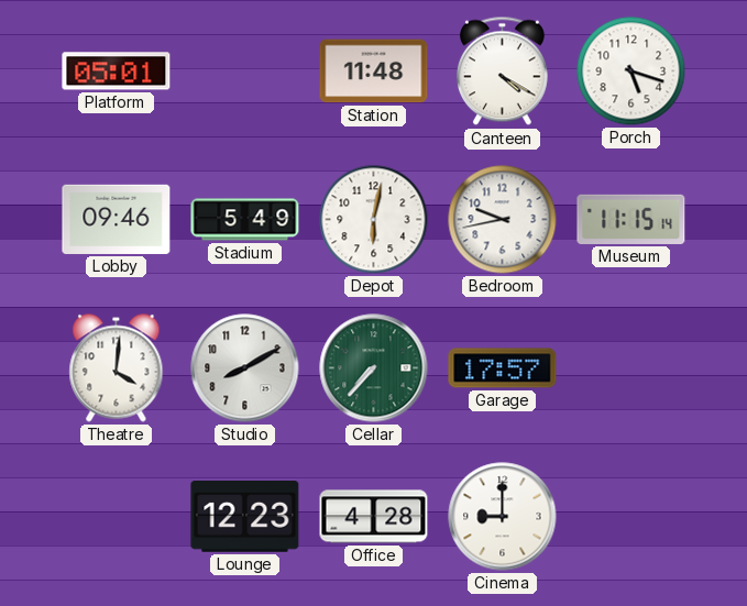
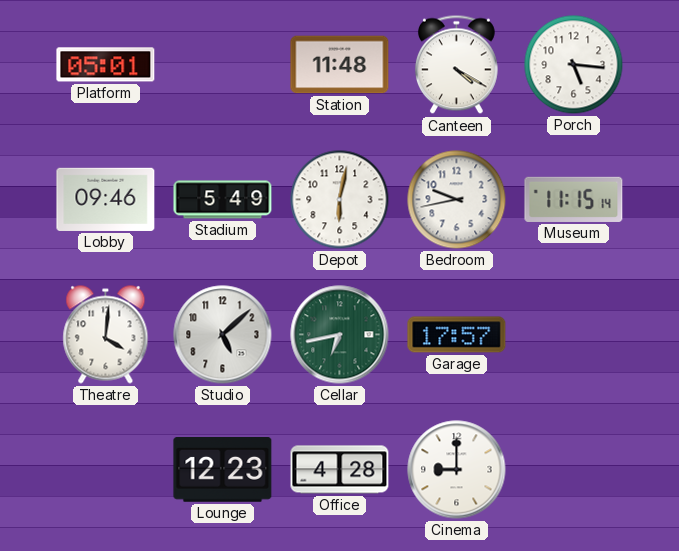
Porch: 5:18 -> 5:16 (574, 65)
Studio: 8:10 -> 5:08 (223, 335)
Cellar: 7:37 -> 6:43 (340, 335)
